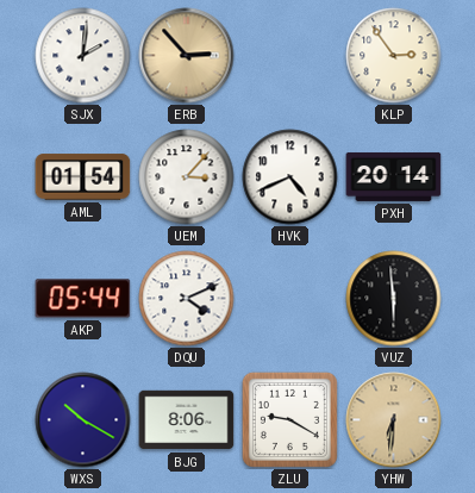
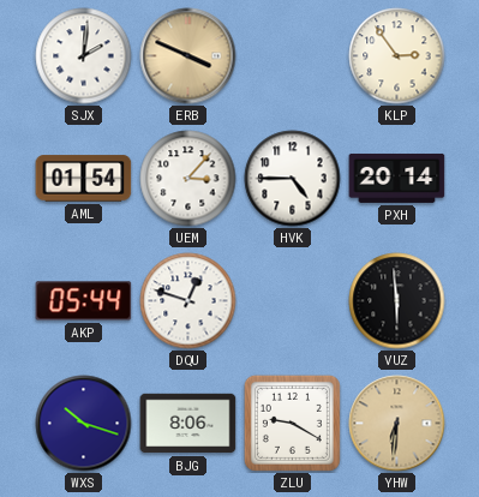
ERB: 2:53 -> 3:49 (188, 56)
HVK: 4:41 -> 4:45 (293, 179)
DQU: 4:11 -> 12:48 (188, 301)
WXS: 10:20 -> 10:18 (84, 424)
